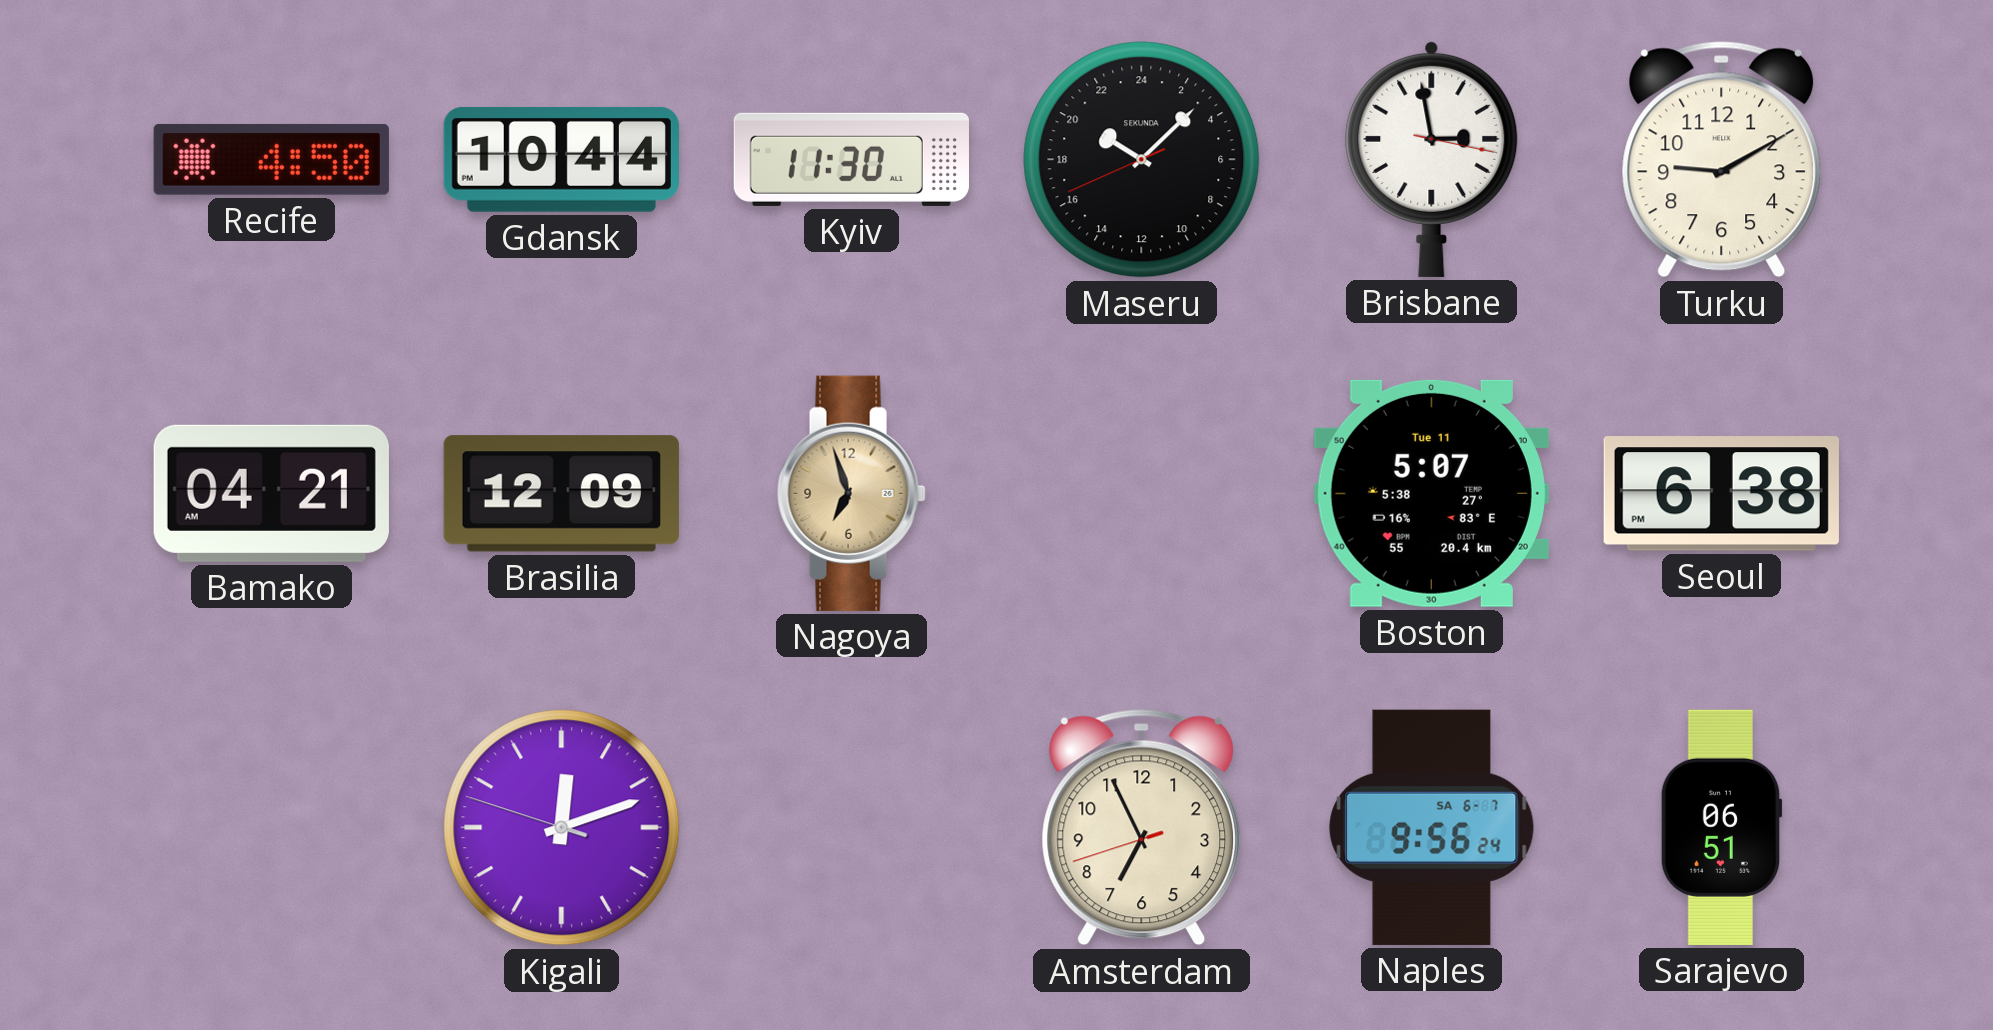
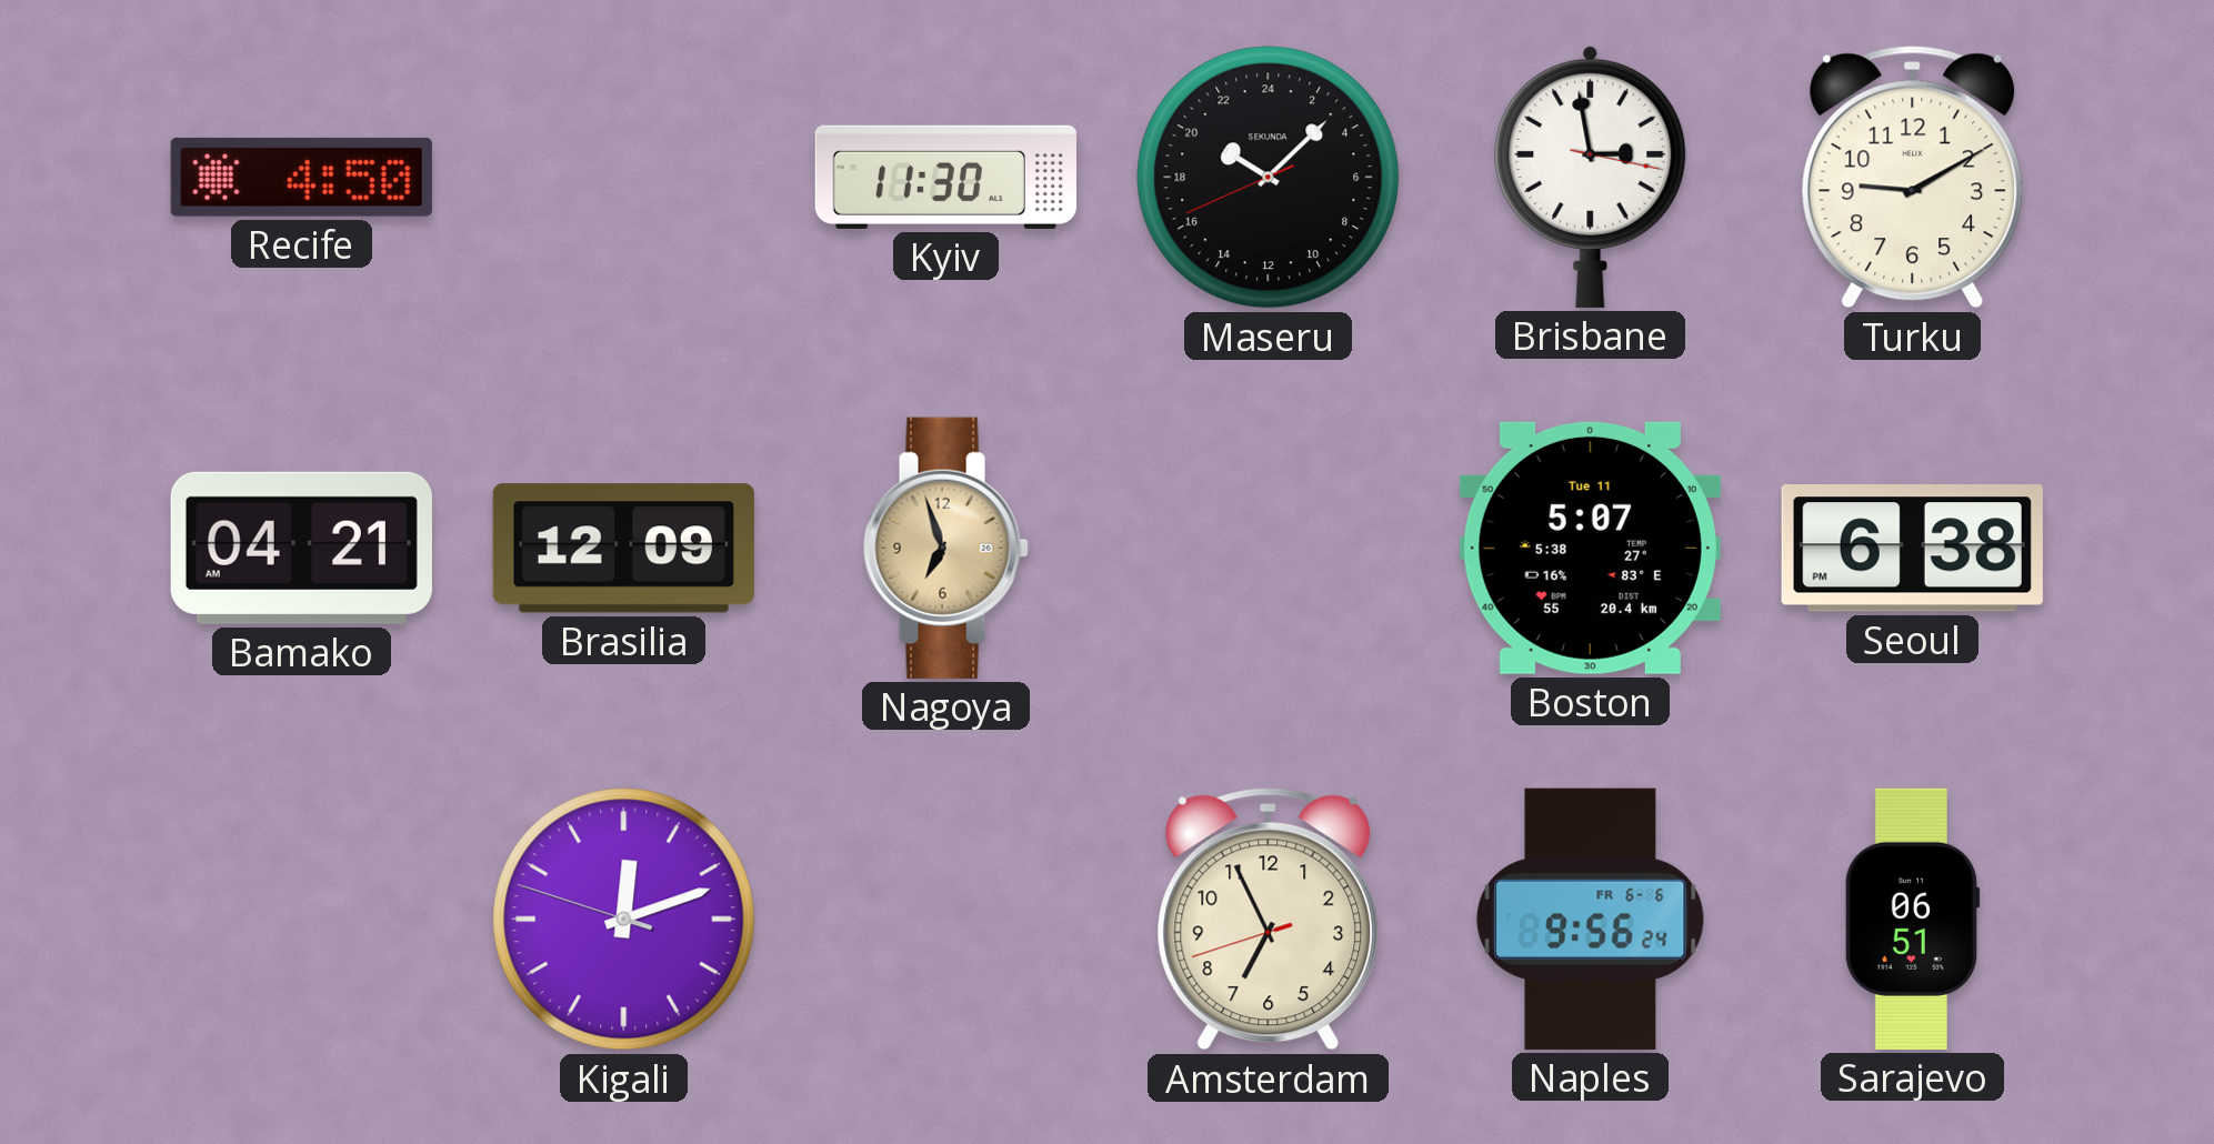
Gdansk: 10:44 -> none (561, 159)
Naples date: SA 6-7 -> FR 6-6 (1591, 919)
